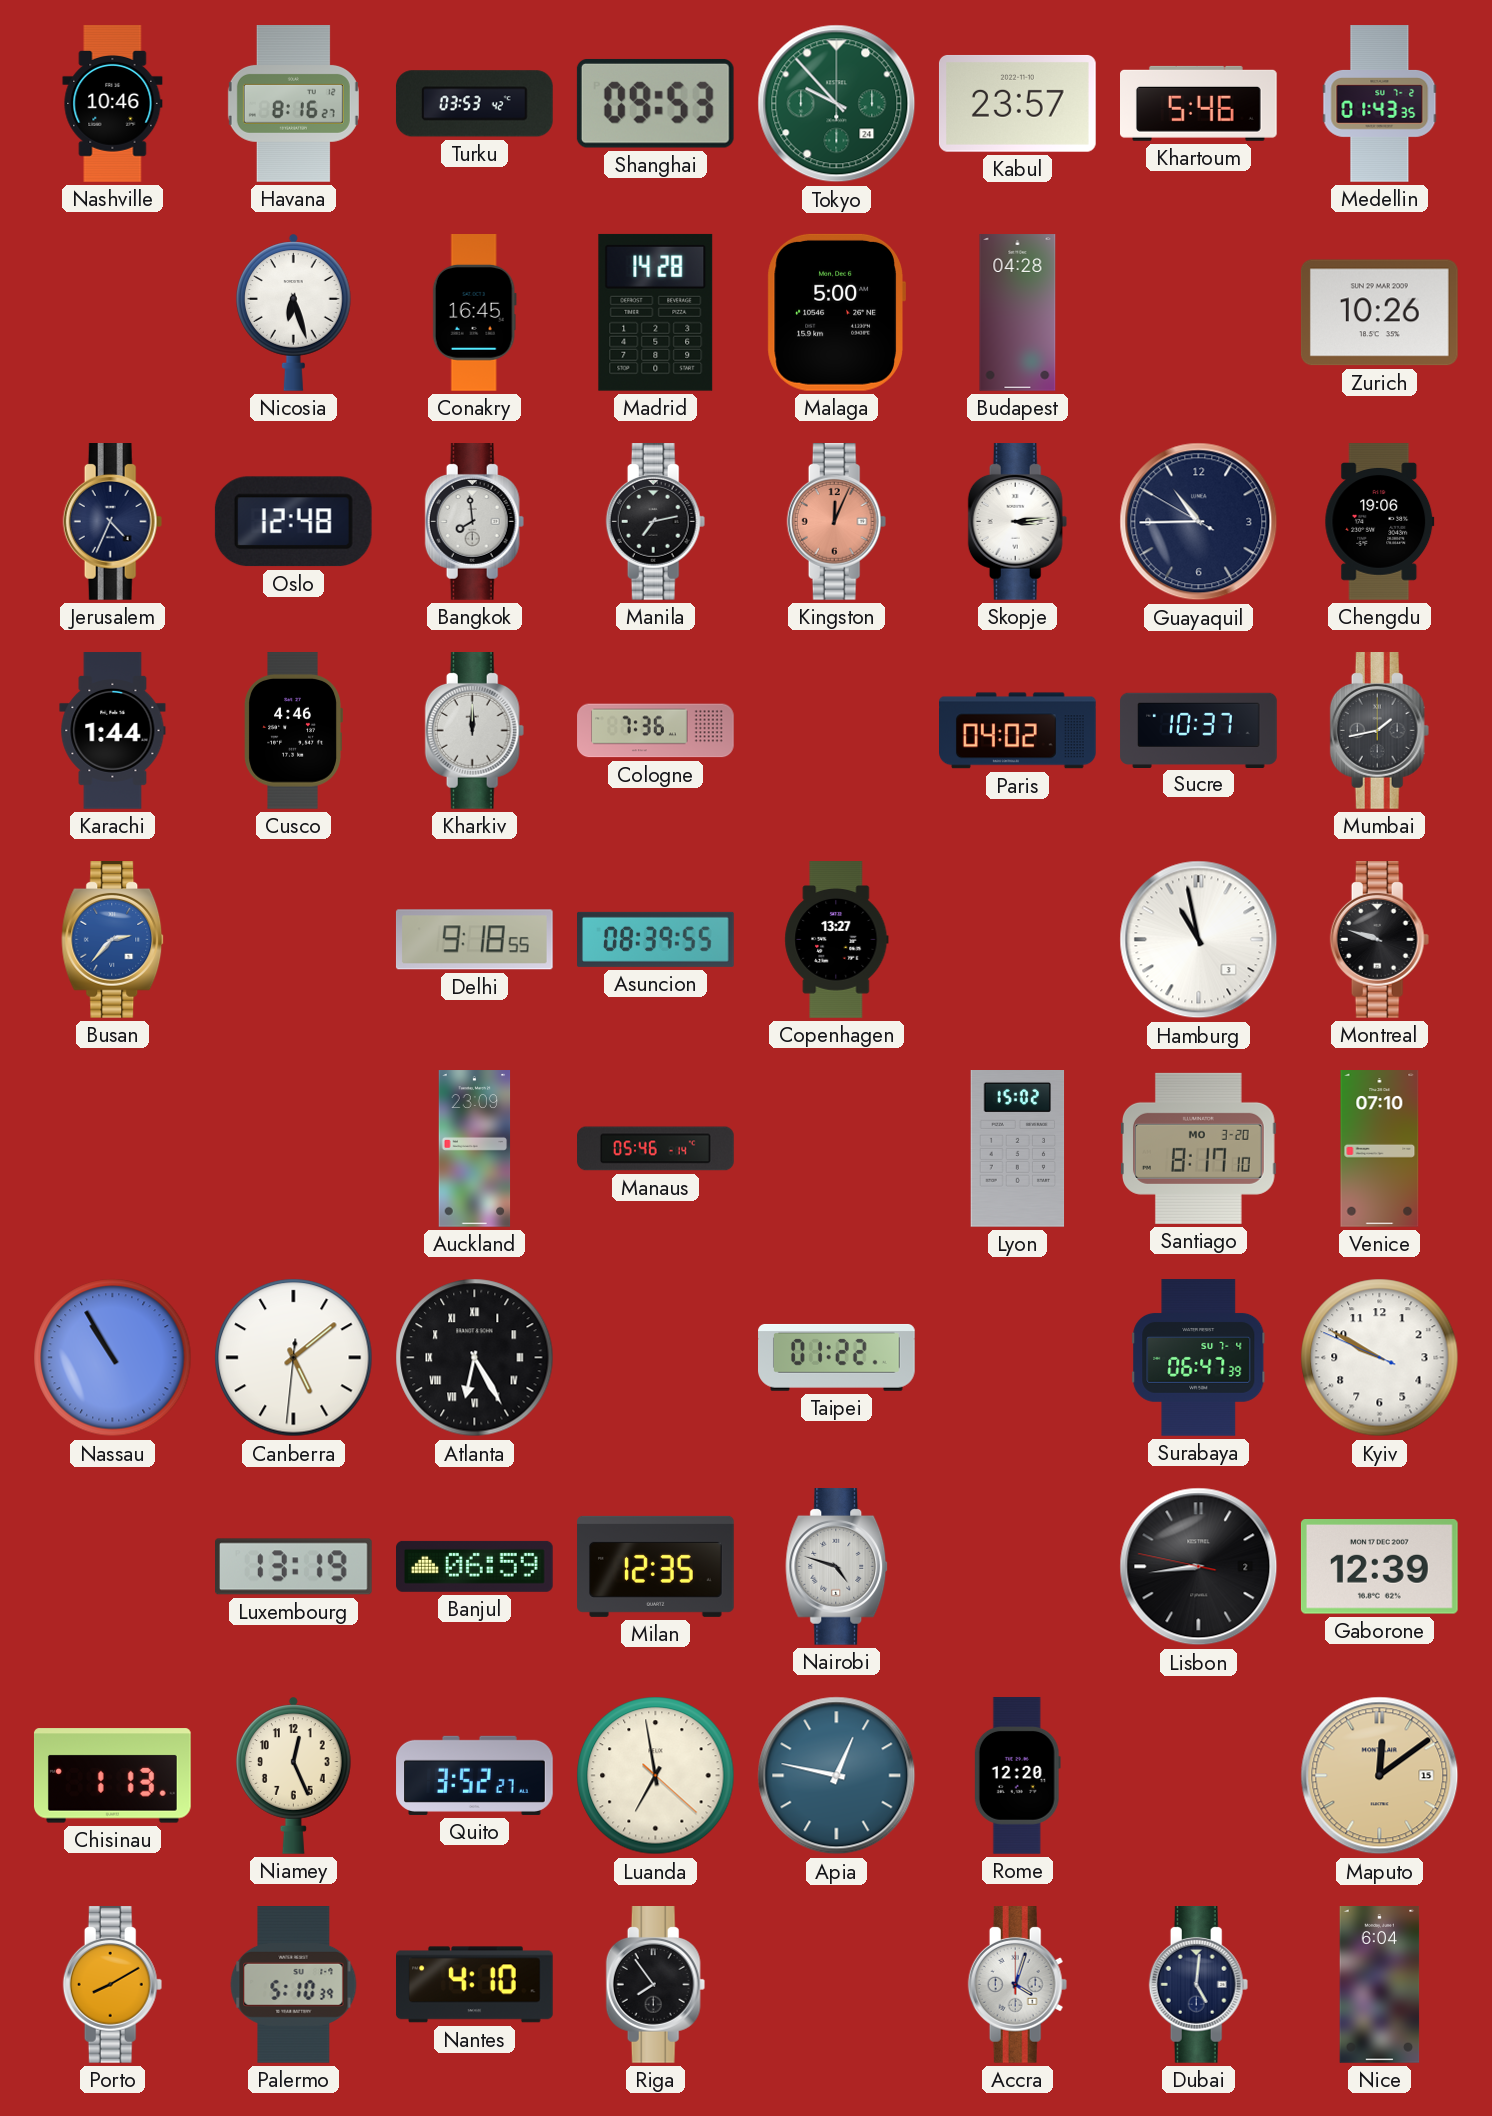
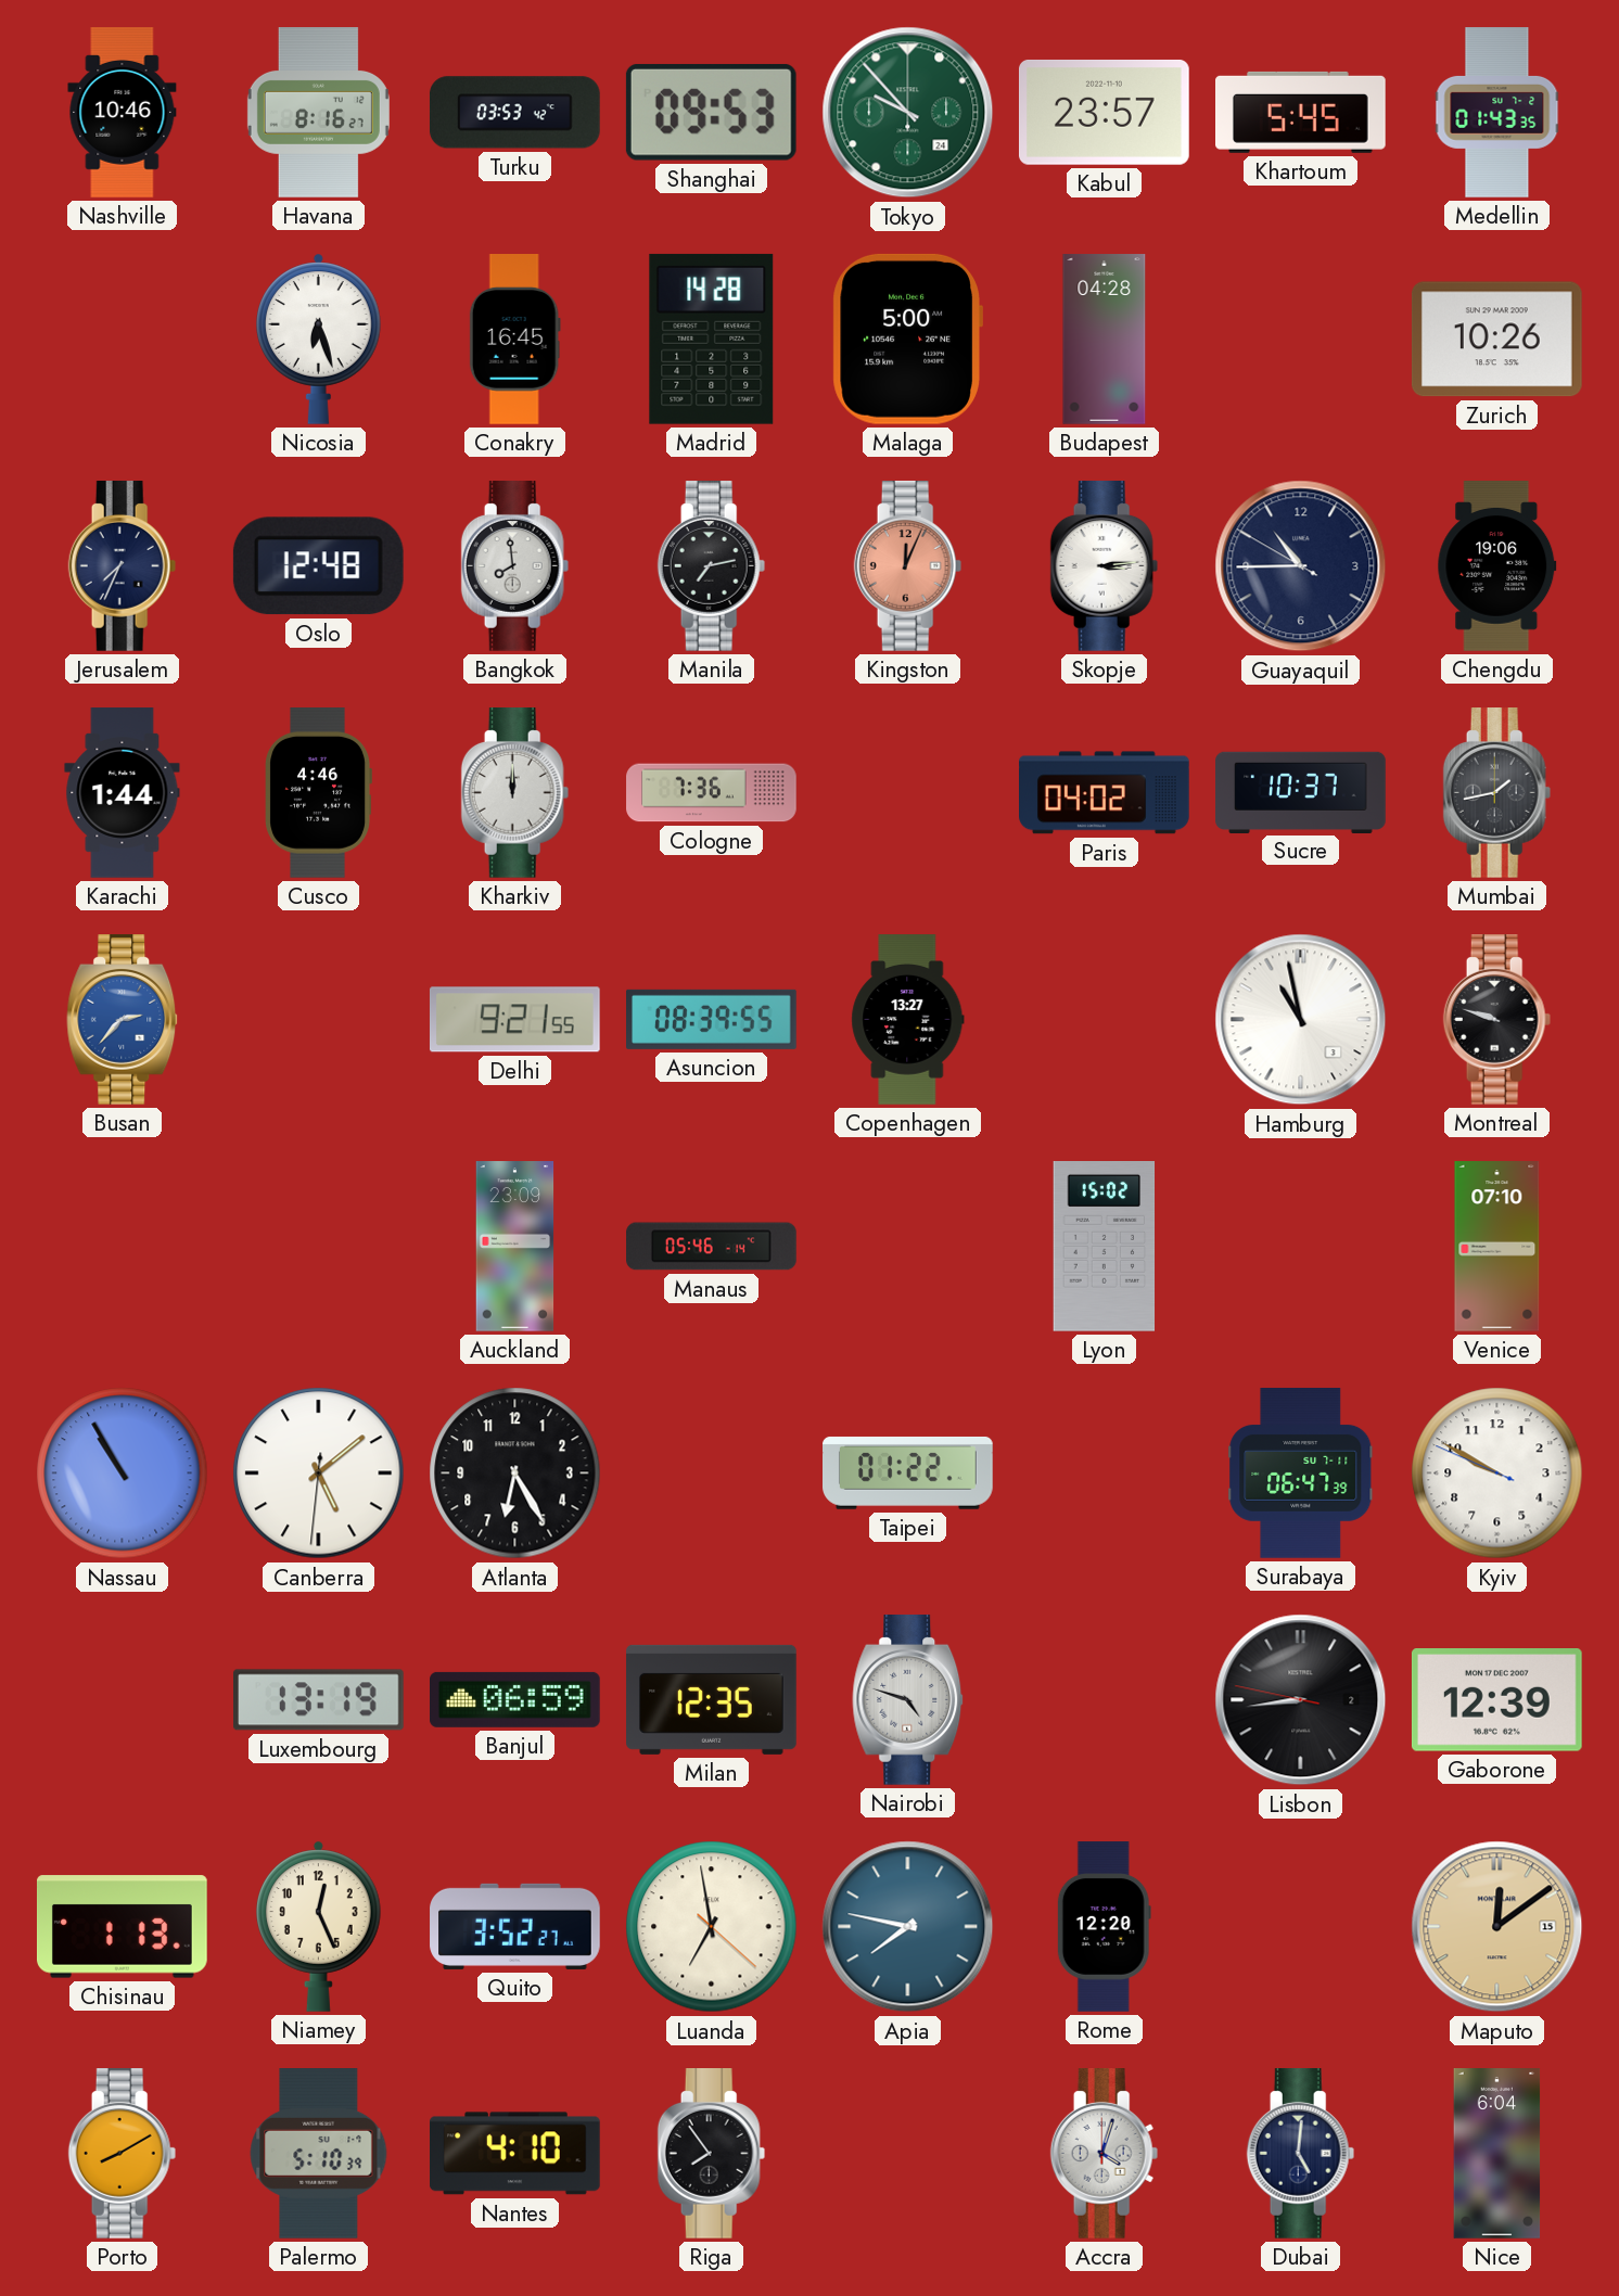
Khartoum: 5:46 -> 5:45 (1301, 112)
Jerusalem: 4:34 -> 7:34 (123, 566)
Delhi: 9:18 -> 9:21 (514, 1020)
Santiago: 8:17 -> none (1199, 1148)
Atlanta numerals: Roman -> Arabic (515, 1474)
Surabaya date: SU 7-4 -> SU 7-11 (1301, 1474)
Apia: 12:47 -> 7:47 (908, 1927)
